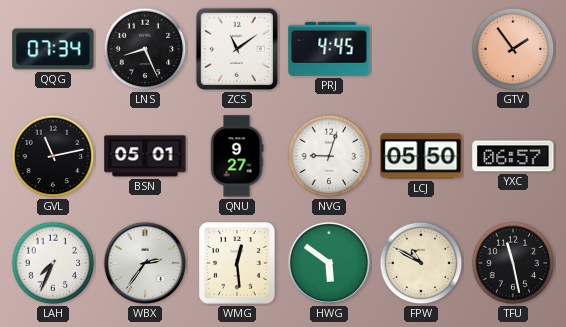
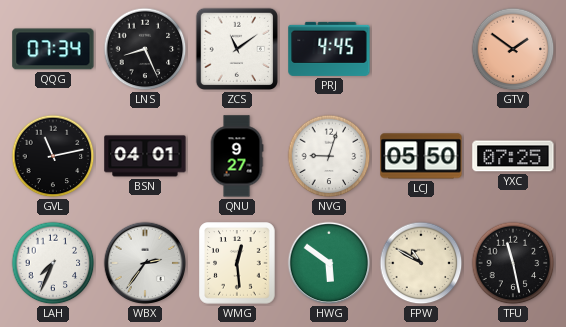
GTV: 1:54 -> 1:51 (513, 49)
BSN: 05:01 -> 04:01 (145, 156)
YXC: 06:57 -> 07:25 (513, 156)
